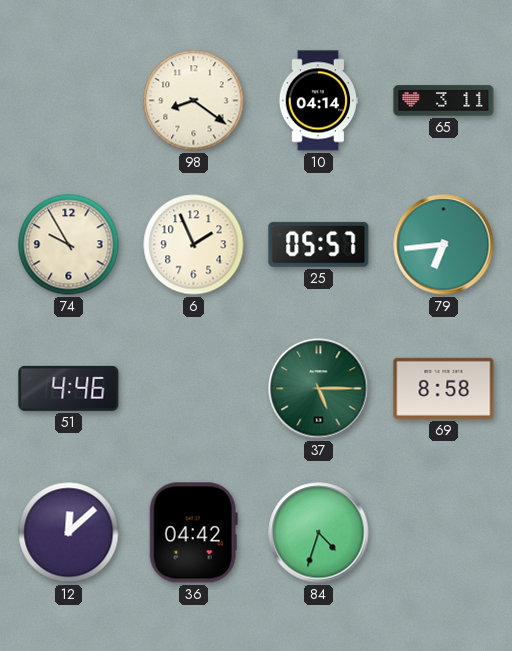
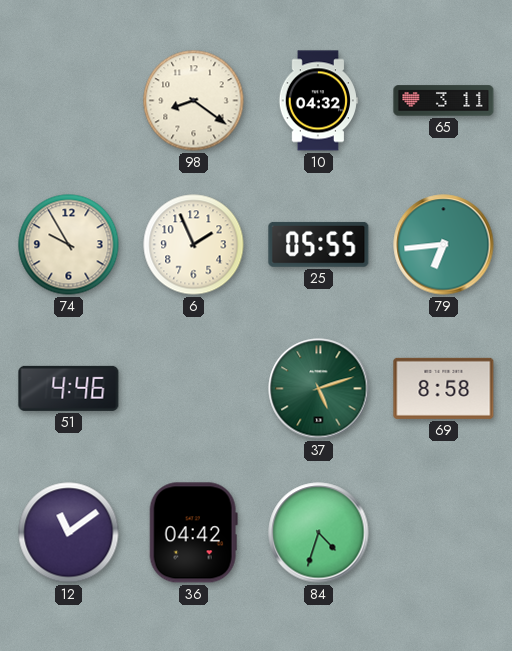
10: 04:14 -> 04:32 (318, 101)
25: 05:57 -> 05:55 (319, 244)
37: 5:15 -> 5:12 (319, 389)
12: 12:08 -> 11:09 (69, 533)
